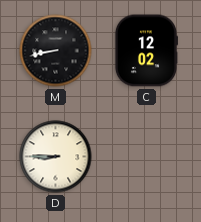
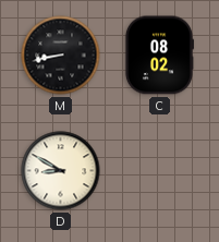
C: 12:02 -> 08:02 (159, 56)
D: 8:45 -> 8:50 (61, 171)
